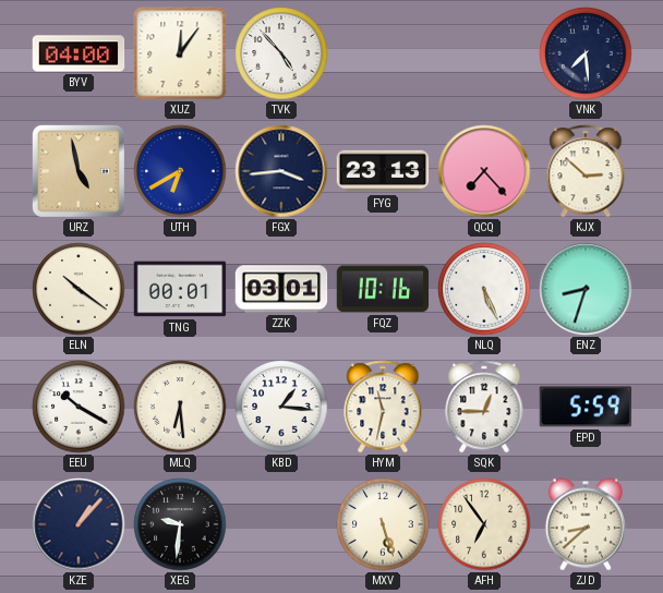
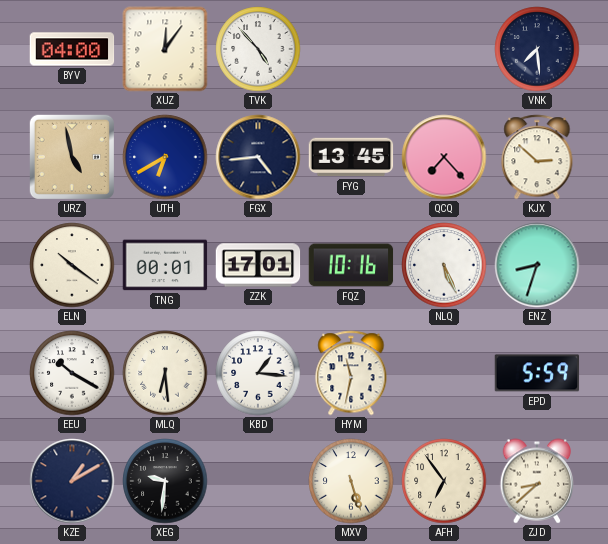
FGX: 3:44 -> 4:44 (258, 157)
FYG: 23:13 -> 13:45 (351, 157)
ZZK: 03:01 -> 17:01 (258, 265)
SQK: 12:45 -> none (484, 407)
KZE: 1:07 -> 1:10 (72, 481)
